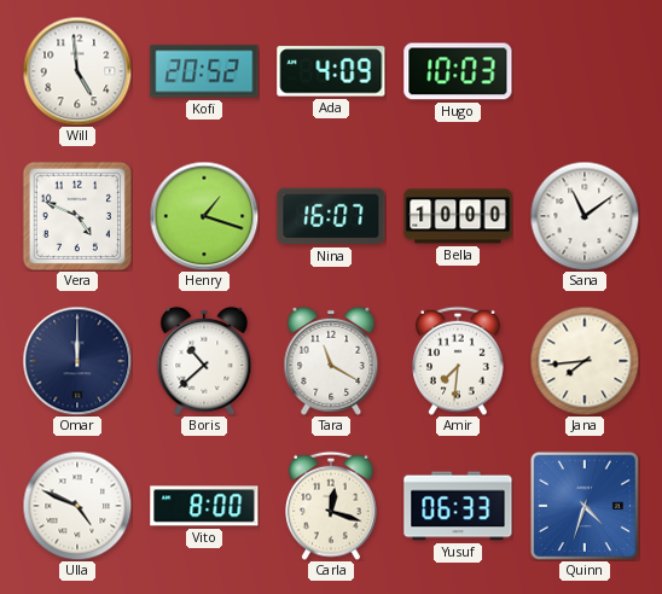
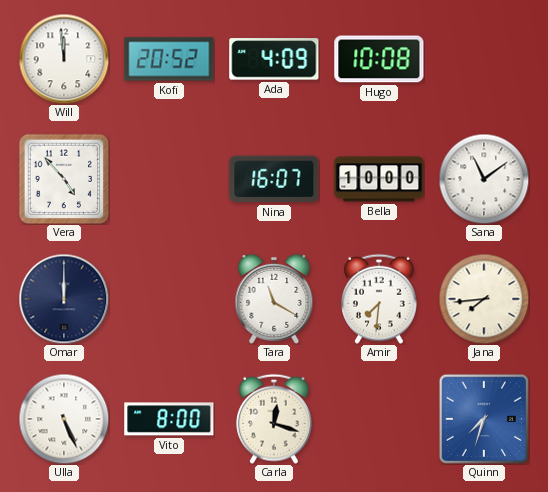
Will: 4:59 -> 11:59 (64, 59)
Hugo: 10:03 -> 10:08 (379, 59)
Vera: 4:49 -> 4:53 (64, 179)
Henry: 1:18 -> none (204, 216)
Boris: 10:38 -> none (204, 361)
Ulla: 4:49 -> 5:26 (64, 419)
Yusuf: 06:33 -> none (458, 506)
Quinn: 4:33 -> 7:33 (484, 419)
